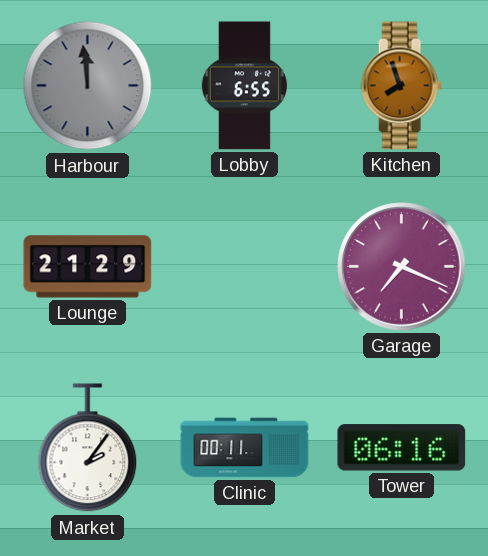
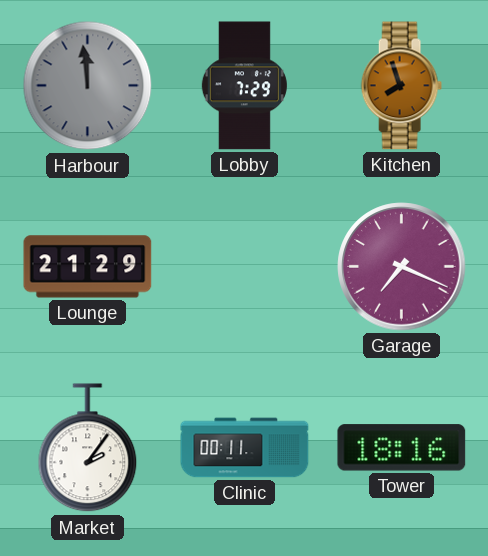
Lobby: 6:55 -> 7:29 (244, 86)
Tower: 06:16 -> 18:16 (402, 448)
